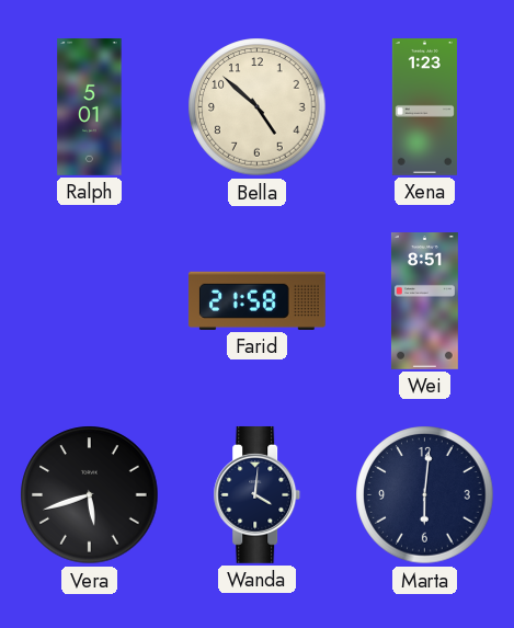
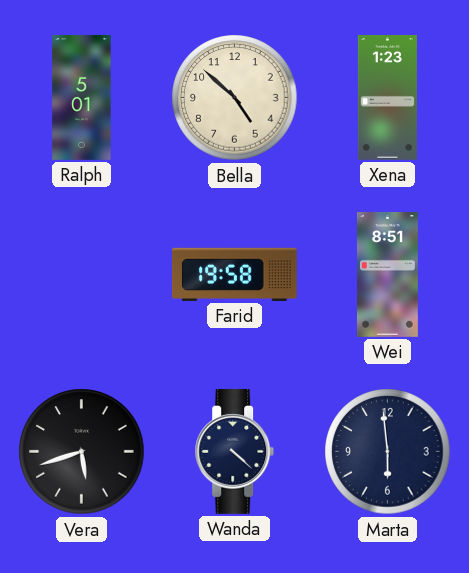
Farid: 21:58 -> 19:58 (234, 274)
Wanda: 4:01 -> 4:22 (235, 451)
Marta: 6:01 -> 5:59 (388, 452)
